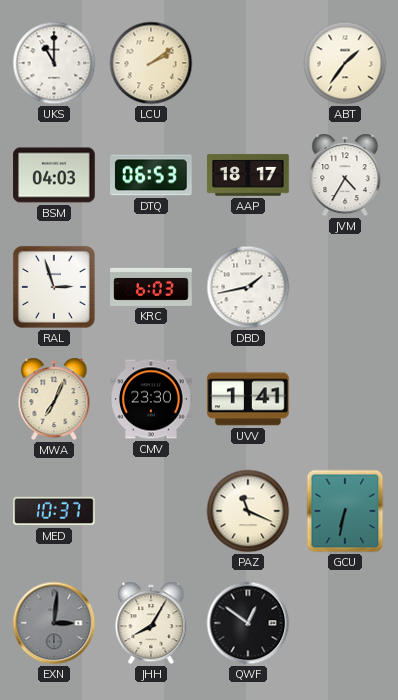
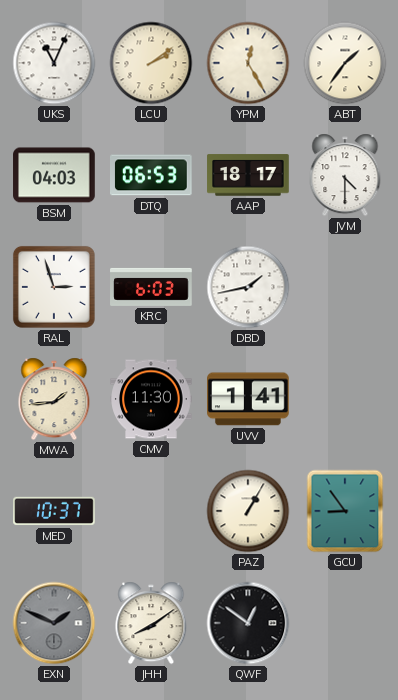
UKS: 11:00 -> 11:04 (54, 63)
YPM: none -> 12:25 (248, 63)
JVM: 4:35 -> 4:30 (345, 175)
MWA: 7:04 -> 1:44 (54, 399)
CMV: 23:30 -> 11:30 (151, 399)
PAZ: 11:19 -> 1:05 (248, 511)
GCU: 6:32 -> 8:54 (345, 511)
EXN: 3:01 -> 1:49 (54, 623)
JHH: 8:05 -> 8:09 (151, 623)
